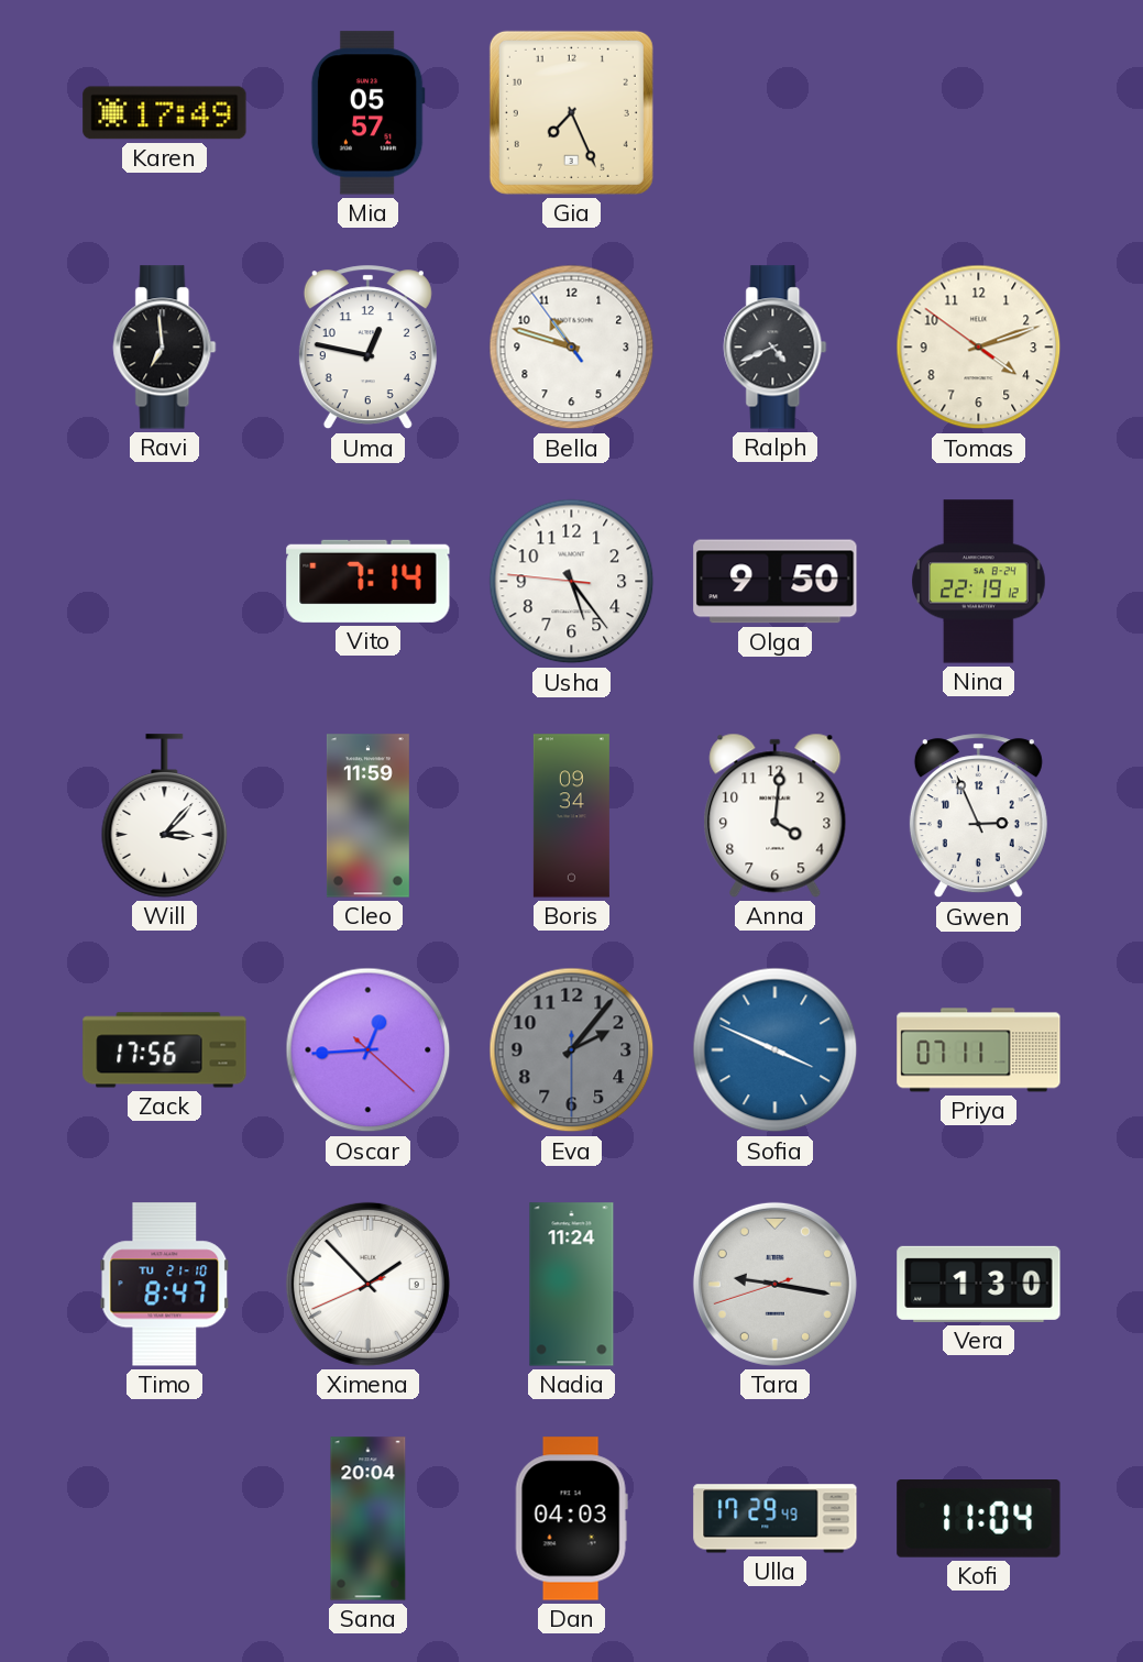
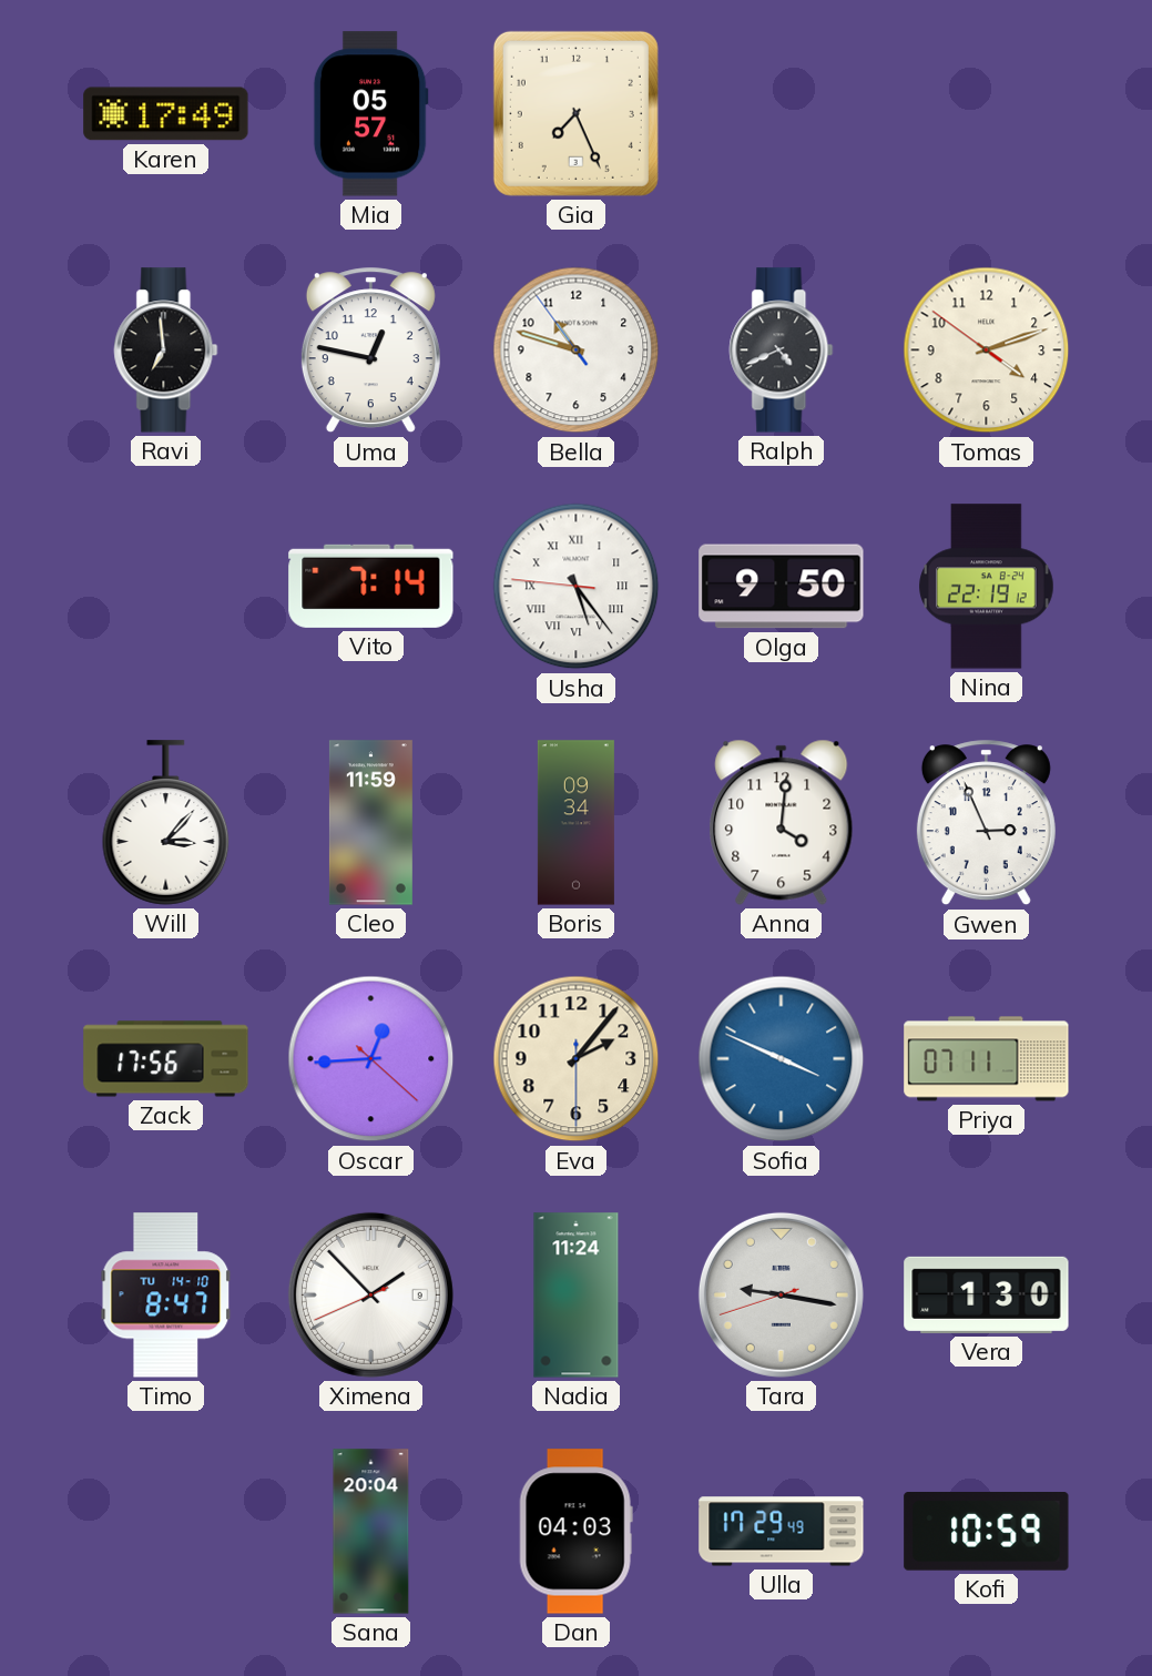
Usha numerals: Arabic -> Roman (577, 587)
Eva dial: grey -> cream (577, 1059)
Timo date: TU 21-10 -> TU 14-10 (166, 1296)
Kofi: 11:04 -> 10:59 (987, 1532)
